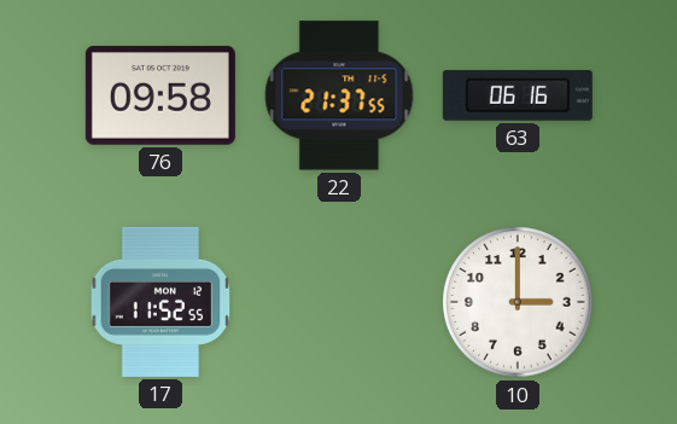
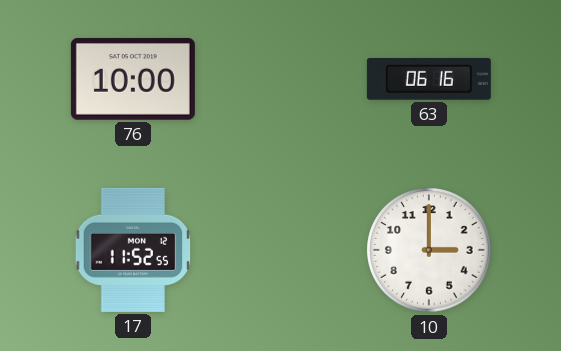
76: 09:58 -> 10:00 (133, 79)
22: 21:37 -> none (339, 95)
